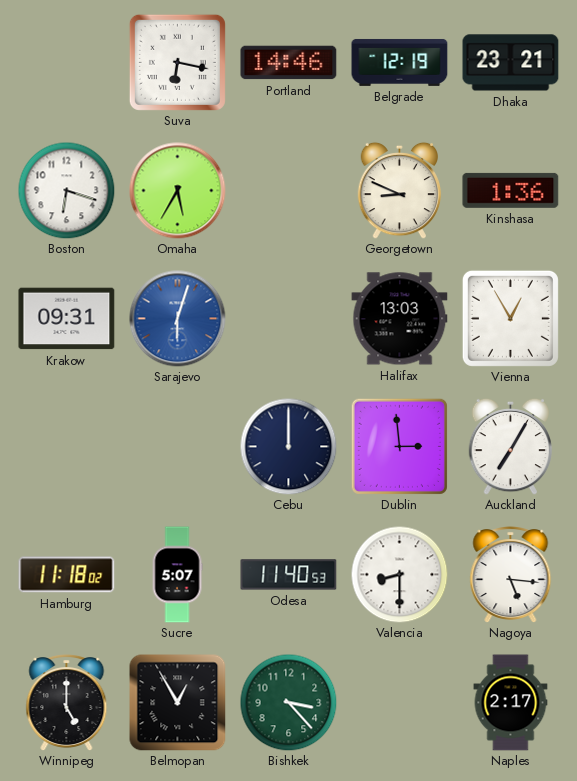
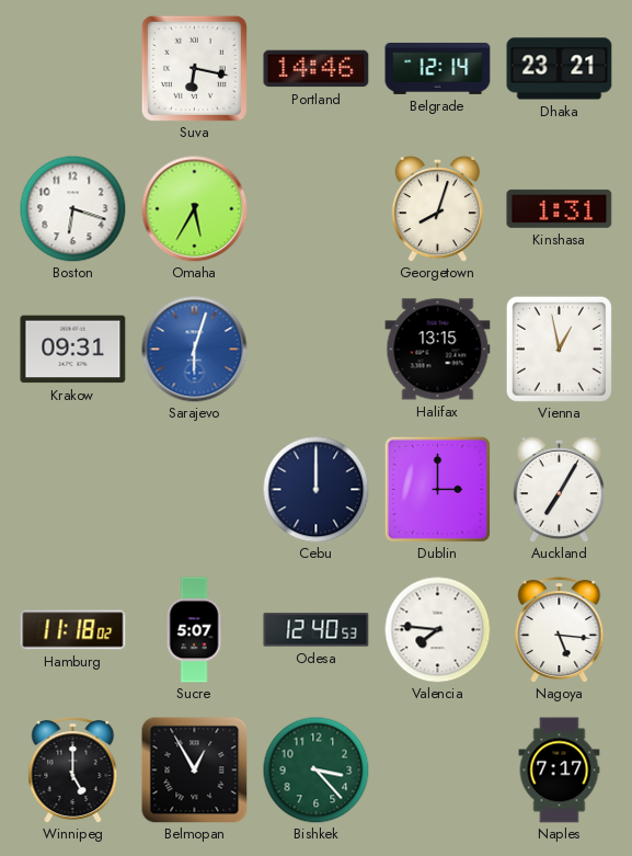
Belgrade: 12:19 -> 12:14 (438, 68)
Georgetown: 8:49 -> 8:03 (438, 208)
Kinshasa: 1:36 -> 1:31 (560, 208)
Halifax: 13:03 -> 13:15 (438, 350)
Vienna: 12:55 -> 12:58 (559, 349)
Dublin: 2:59 -> 3:00 (437, 489)
Odesa: 11:40 -> 12:40 (317, 630)
Valencia: 8:30 -> 7:46 (437, 629)
Naples: 2:17 -> 7:17 (560, 771)
